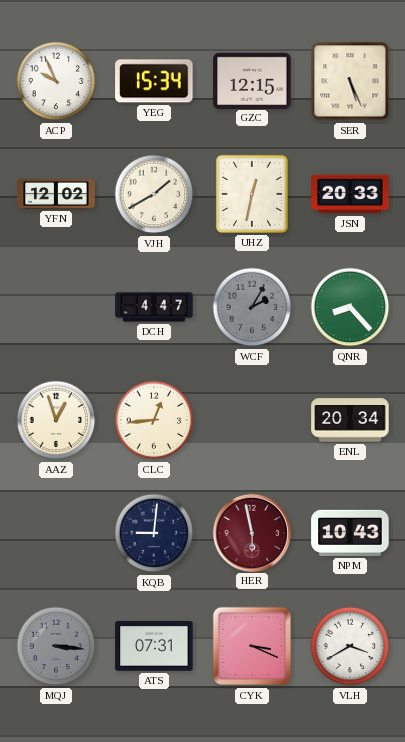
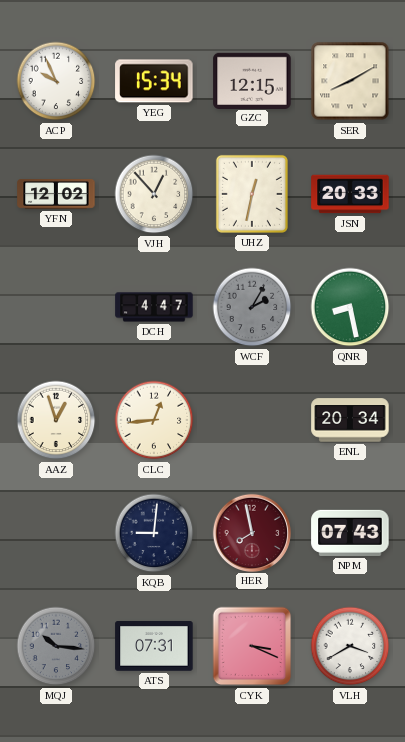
SER: 5:26 -> 8:10 (350, 81)
VJH: 1:40 -> 12:53 (154, 194)
QNR: 8:23 -> 8:28 (350, 307)
HER: 5:58 -> 7:58 (251, 532)
NPM: 10:43 -> 07:43 (350, 533)
MQJ: 3:16 -> 10:16 (56, 646)
